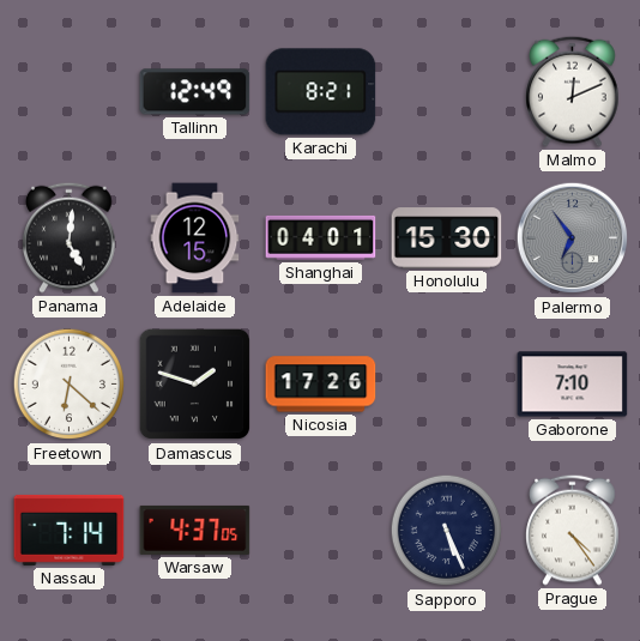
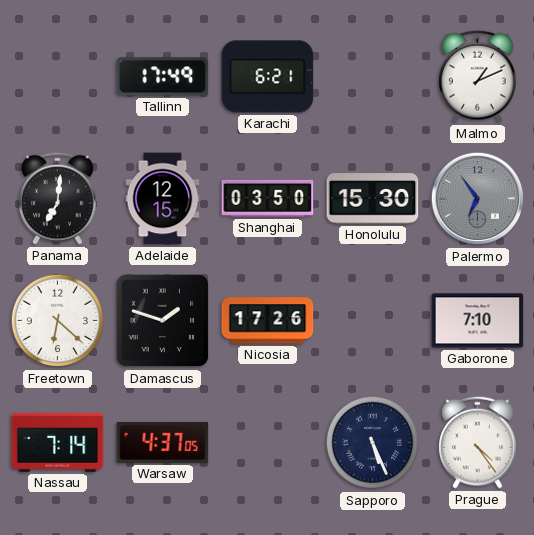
Tallinn: 12:49 -> 17:49 (163, 77)
Karachi: 8:21 -> 6:21 (268, 77)
Malmo: 12:11 -> 1:11 (478, 76)
Panama: 5:01 -> 7:01 (58, 198)
Shanghai: 04:01 -> 03:50 (268, 198)
